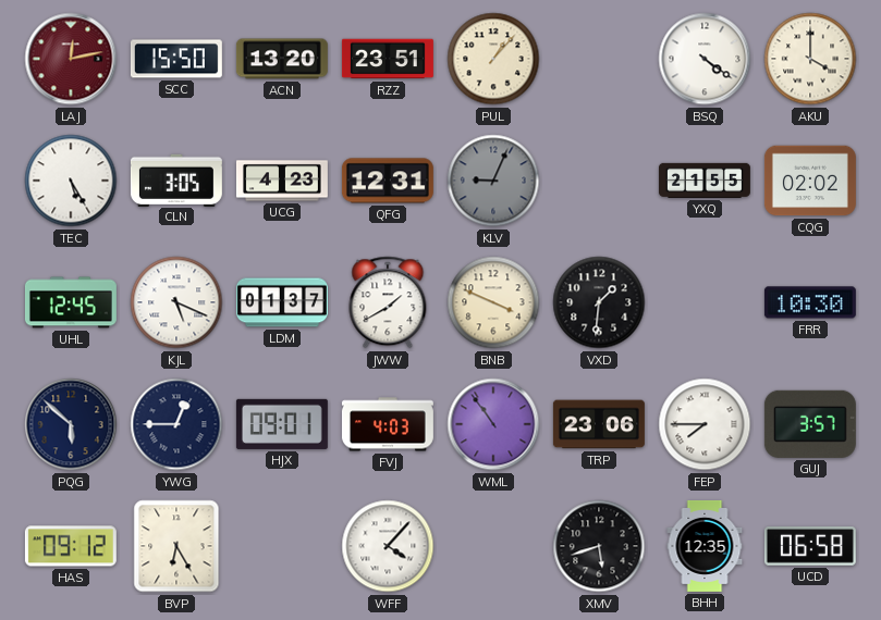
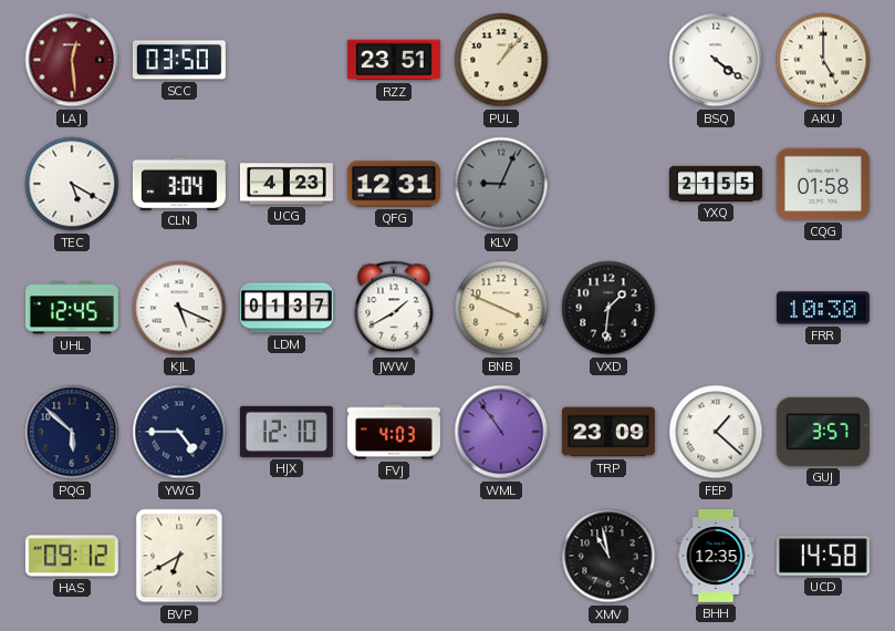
LAJ: 12:13 -> 12:29 (72, 60)
SCC: 15:50 -> 03:50 (179, 60)
ACN: 13:20 -> none (282, 59)
AKU: 4:00 -> 5:00 (823, 60)
TEC: 5:25 -> 5:20 (72, 184)
CLN: 3:05 -> 3:04 (179, 183)
CQG: 02:02 -> 01:58 (823, 184)
YWG: 12:45 -> 4:45 (179, 432)
HJX: 09:01 -> 12:10 (287, 432)
TRP: 23:06 -> 23:09 (608, 432)
FEP: 7:45 -> 1:22 (716, 432)
BVP: 6:25 -> 6:40 (179, 556)
WFF: 4:07 -> none (388, 546)
XMV: 5:42 -> 10:58 (608, 556)
UCD: 06:58 -> 14:58 (823, 556)
